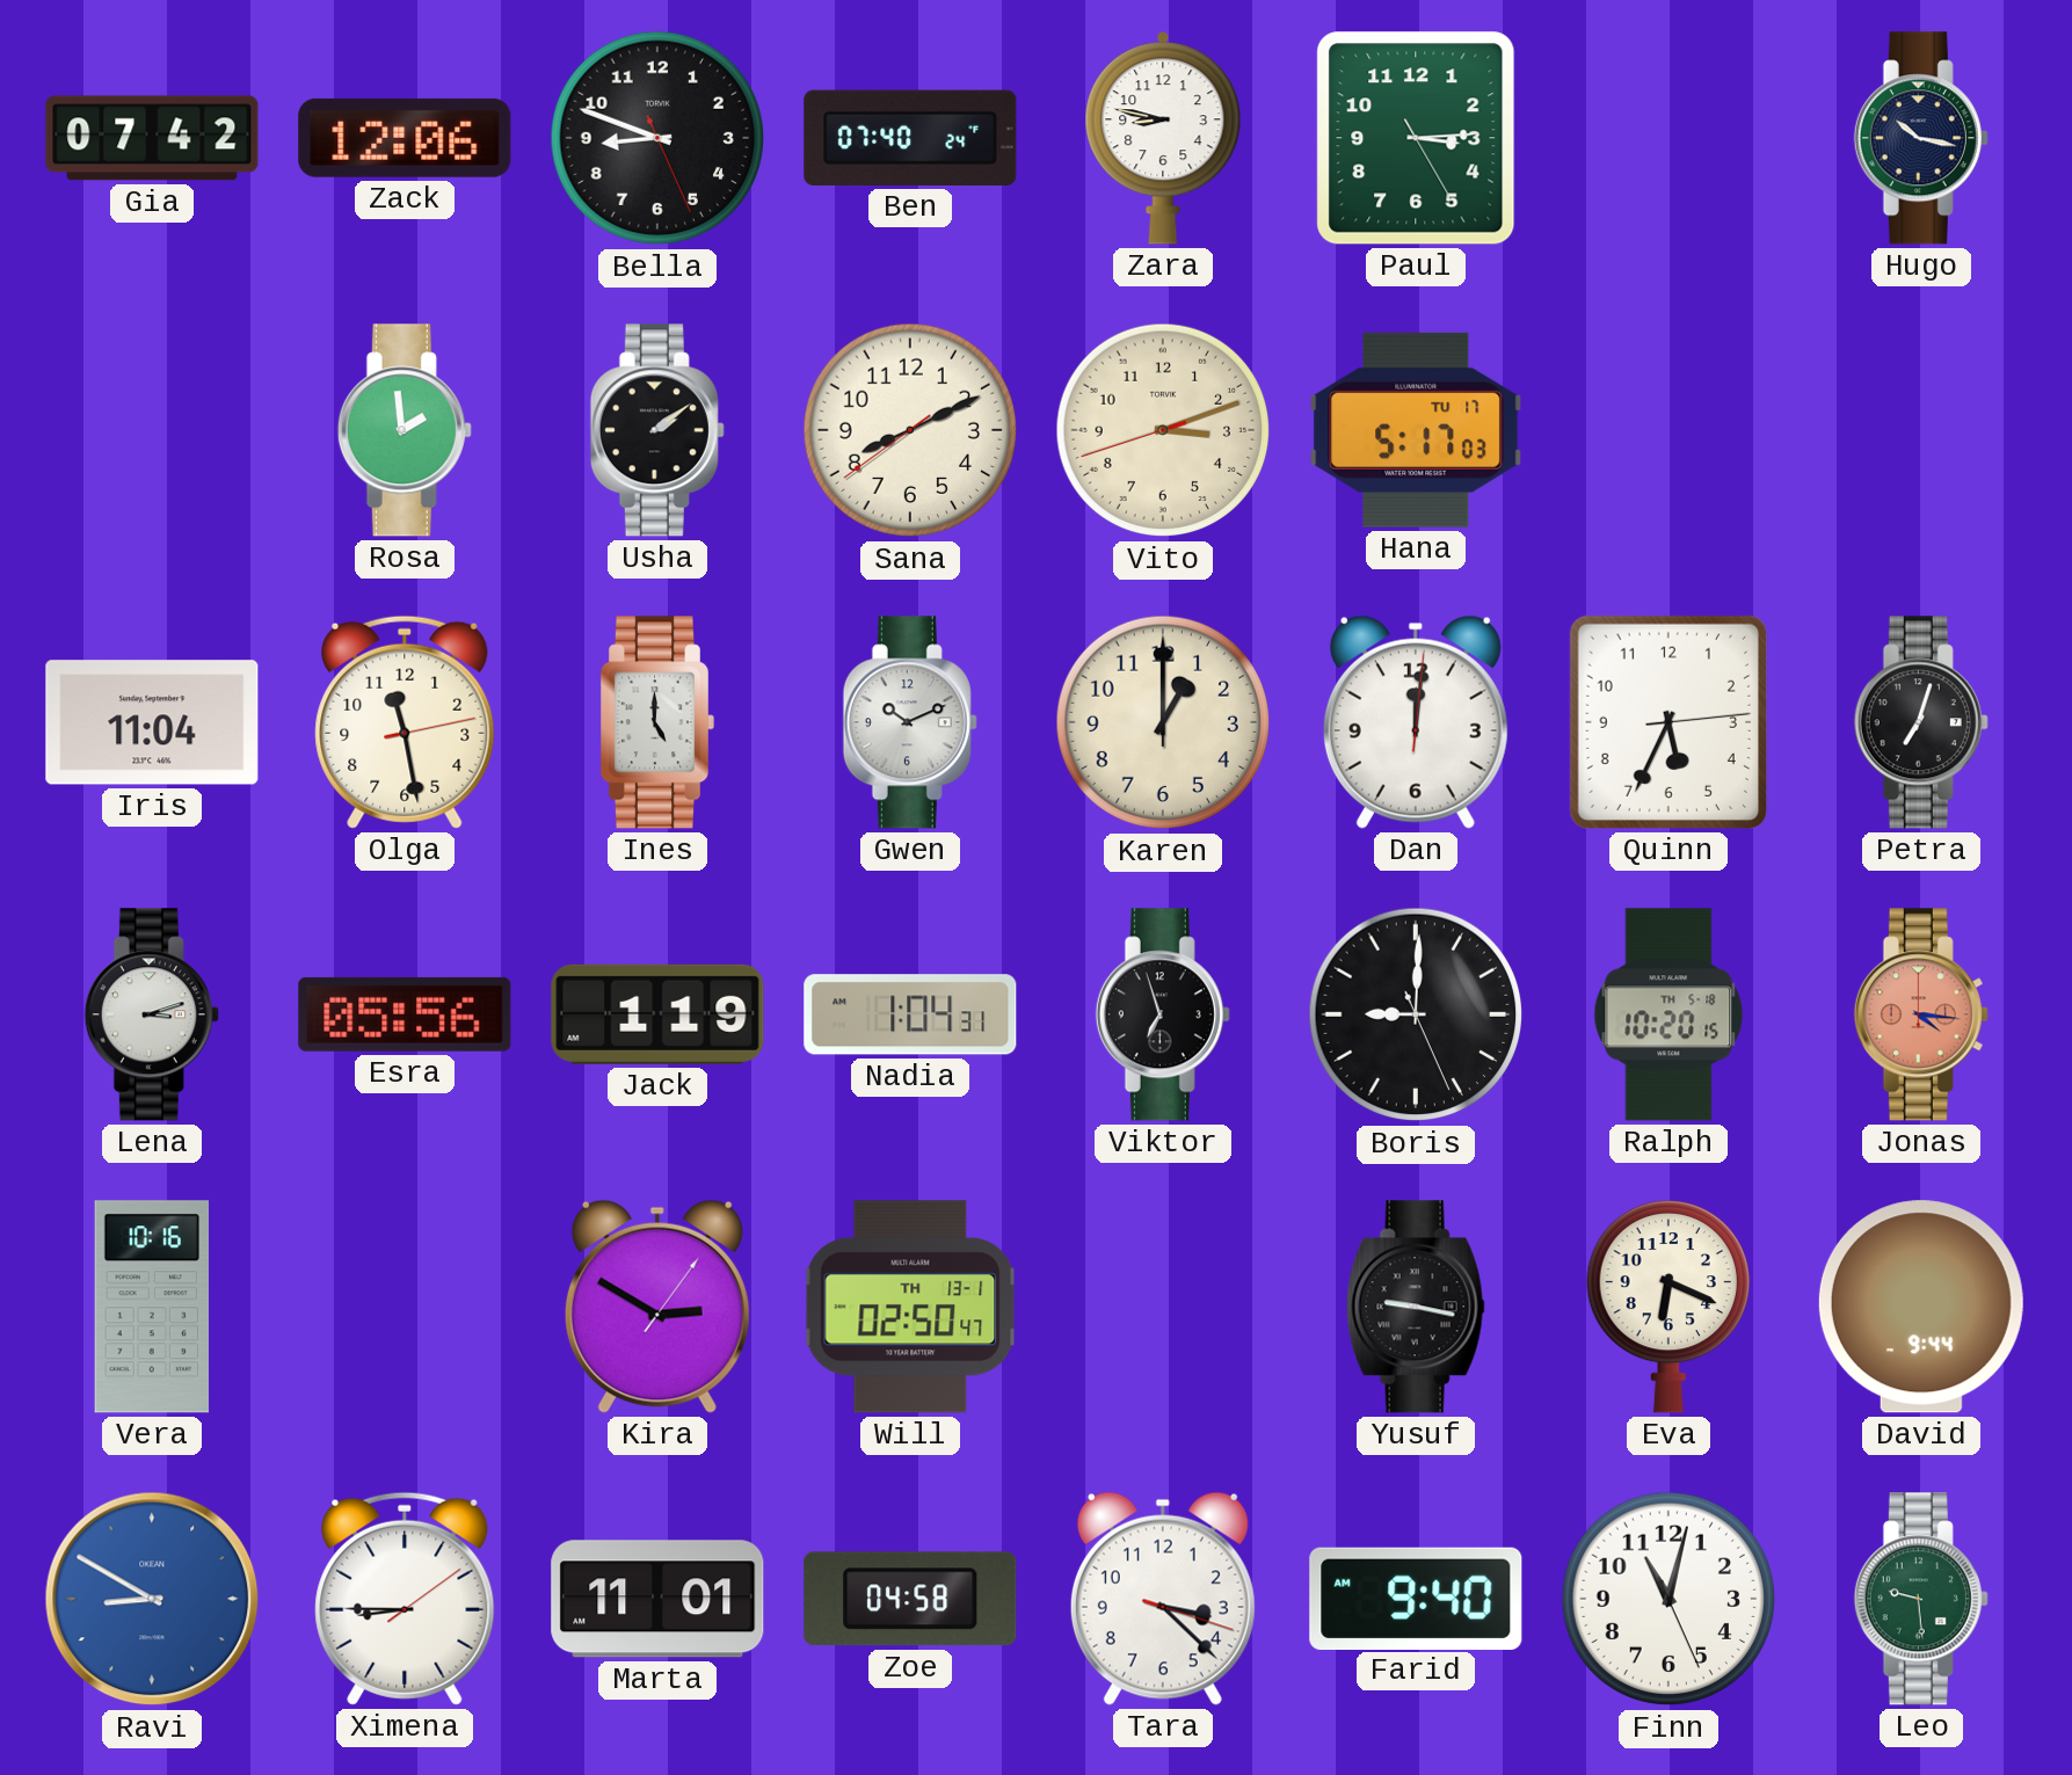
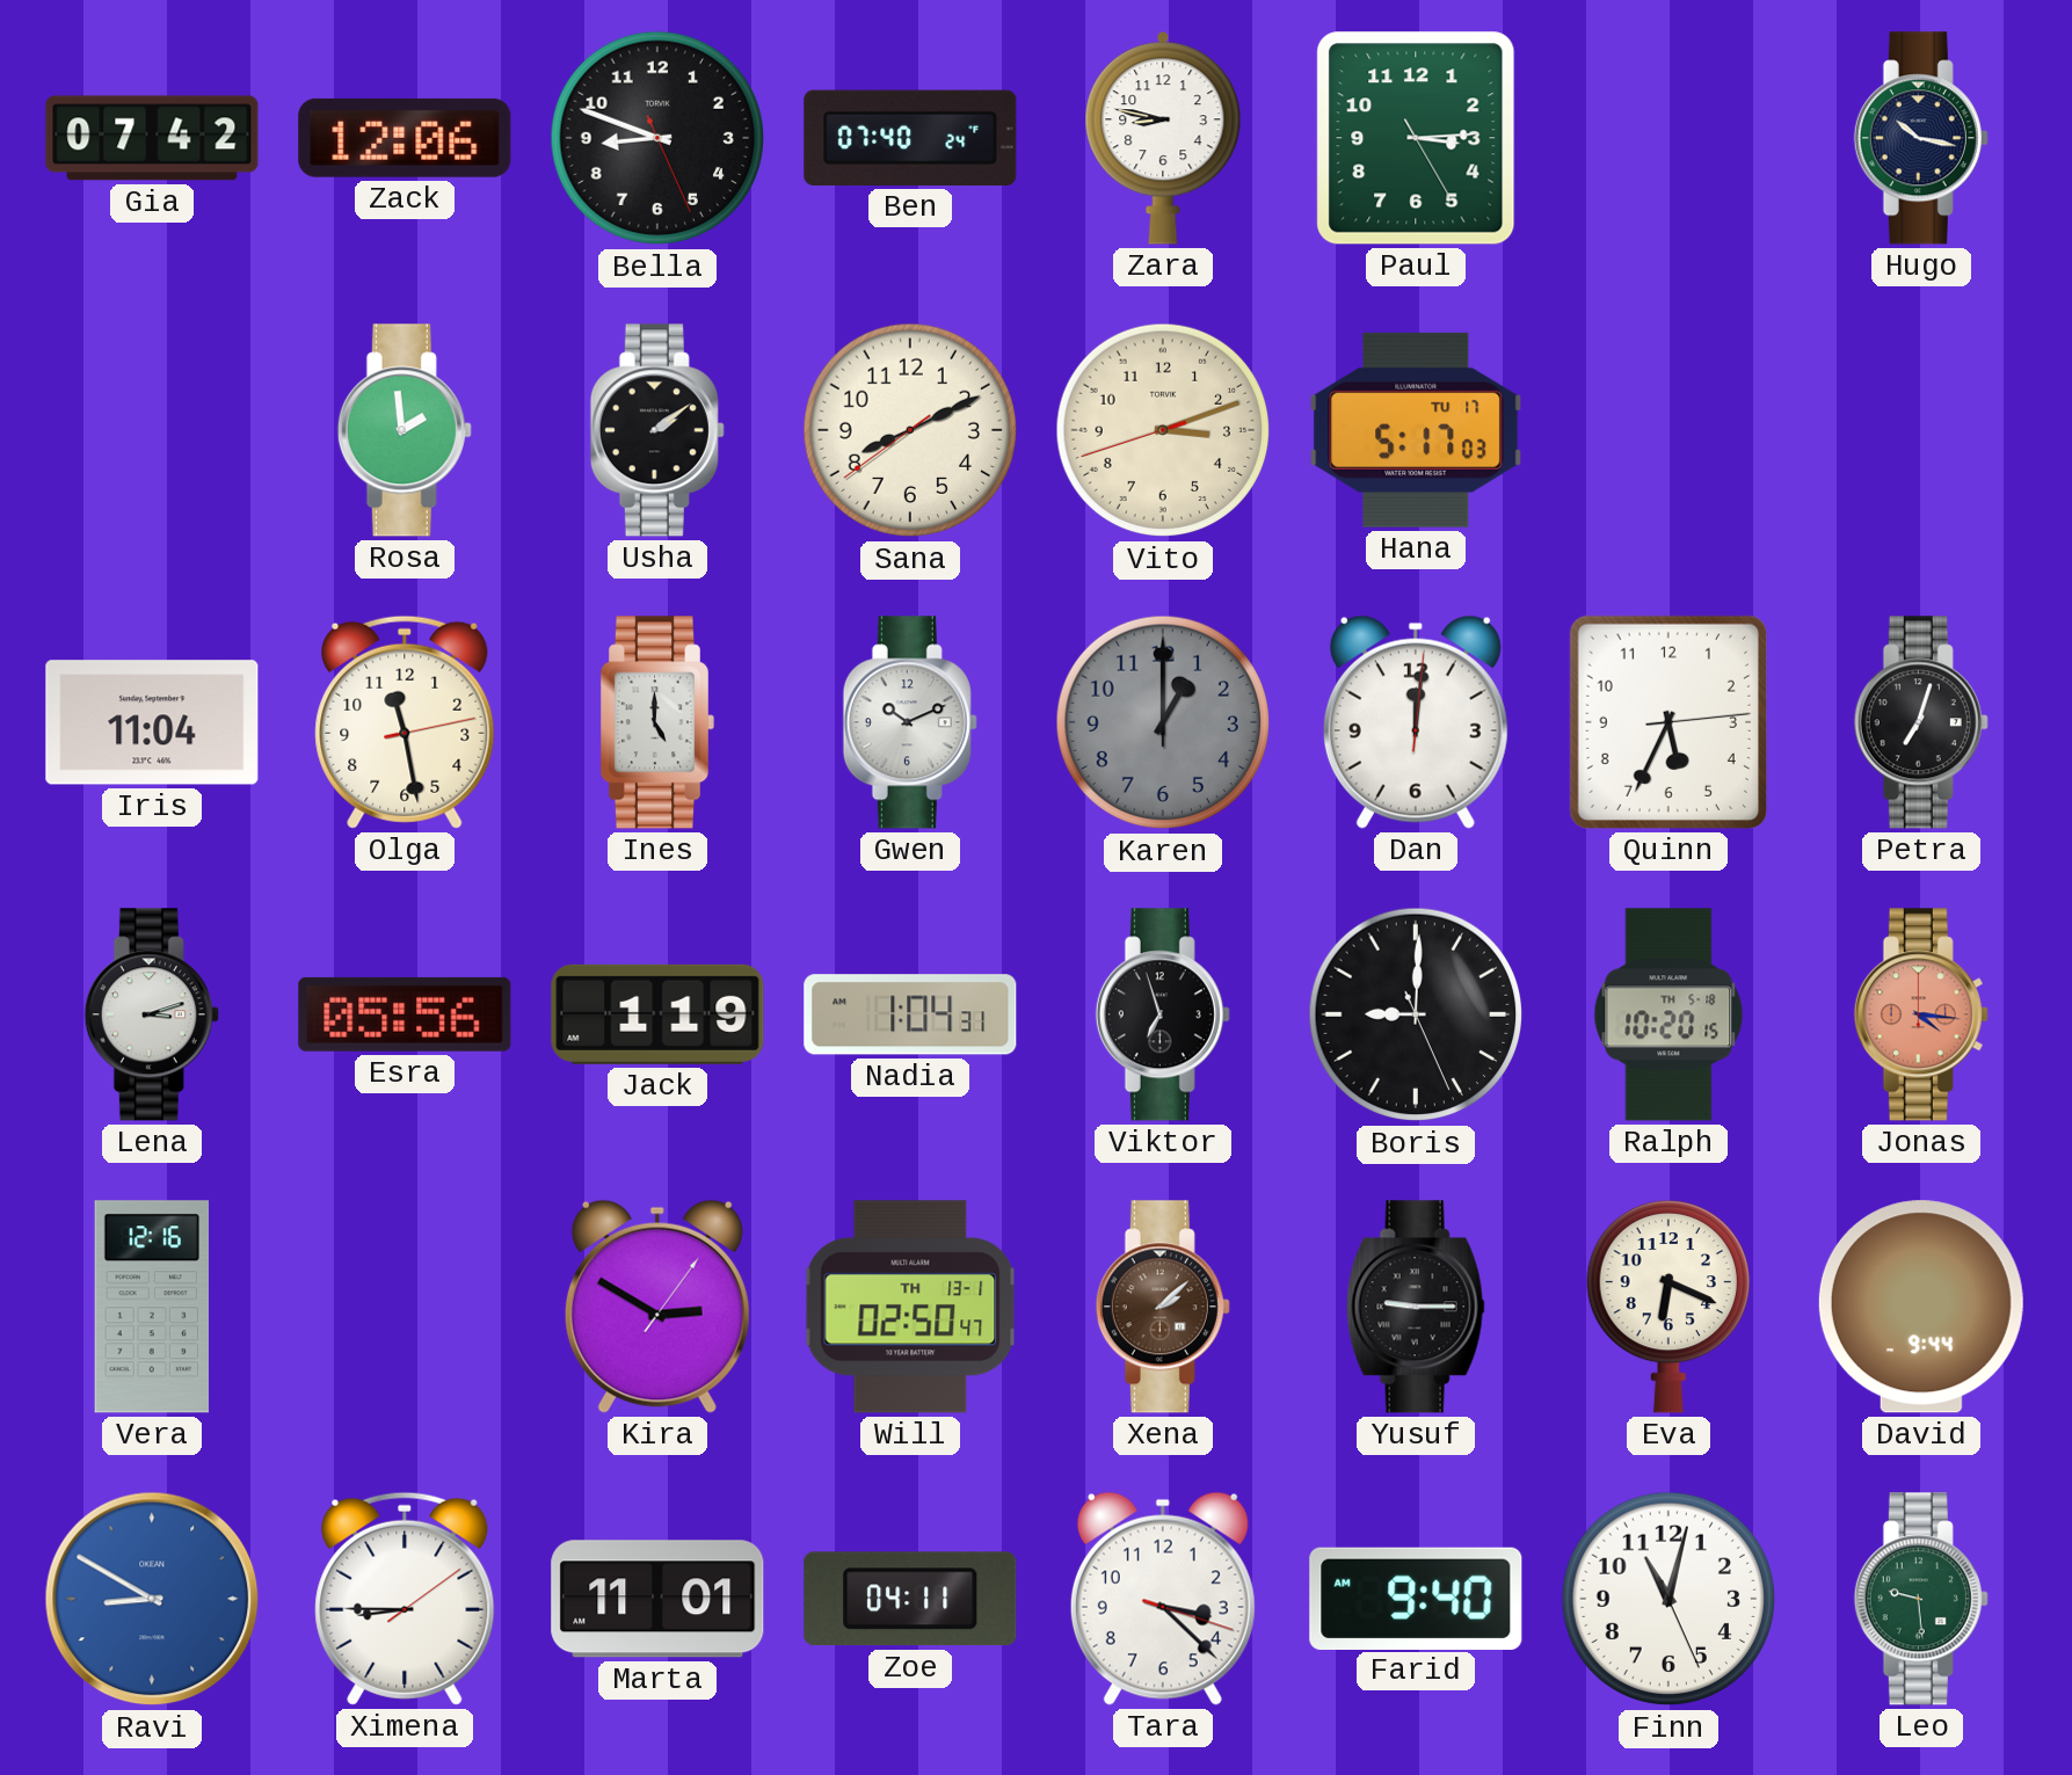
Karen dial: cream -> grey (1163, 722)
Vera: 10:16 -> 12:16 (151, 1307)
Xena: none -> 2:08 (1163, 1307)
Yusuf: 9:17 -> 9:15 (1416, 1307)
Zoe: 04:58 -> 04:11 (910, 1599)
